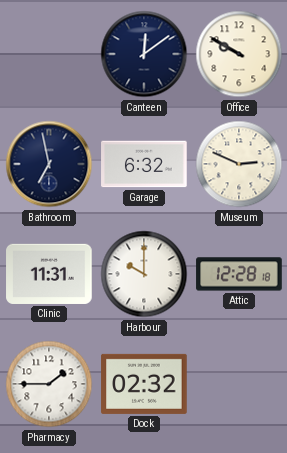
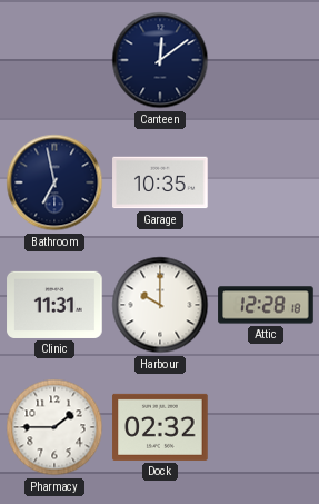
Office: 9:50 -> none (239, 54)
Garage: 6:32 -> 10:35 (160, 182)
Museum: 2:49 -> none (239, 164)
